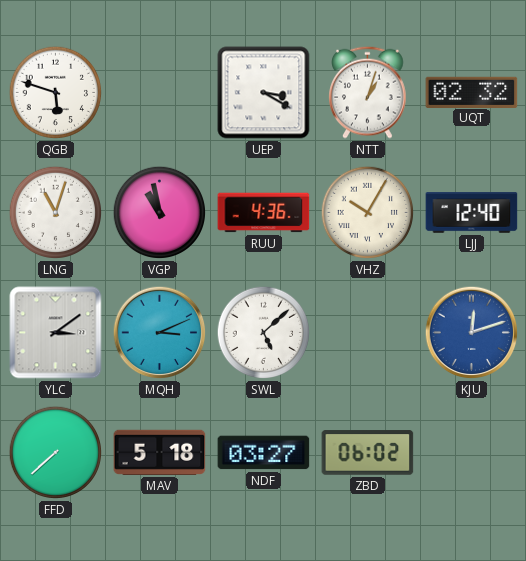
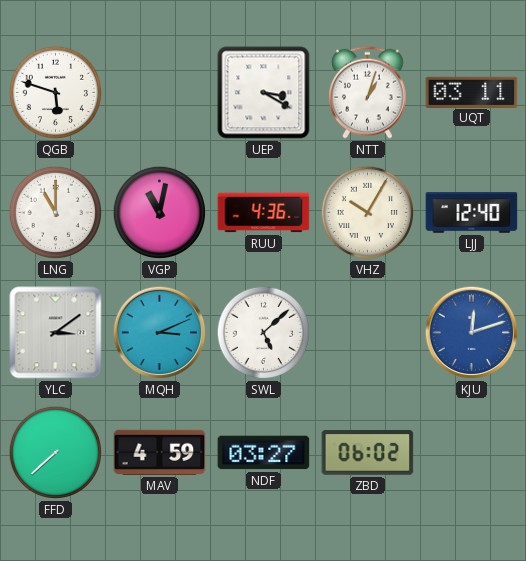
UQT: 02:32 -> 03:11 (472, 92)
LNG: 11:03 -> 11:00 (56, 213)
VGP: 10:58 -> 11:02 (160, 213)
MAV: 5:18 -> 4:59 (160, 452)
